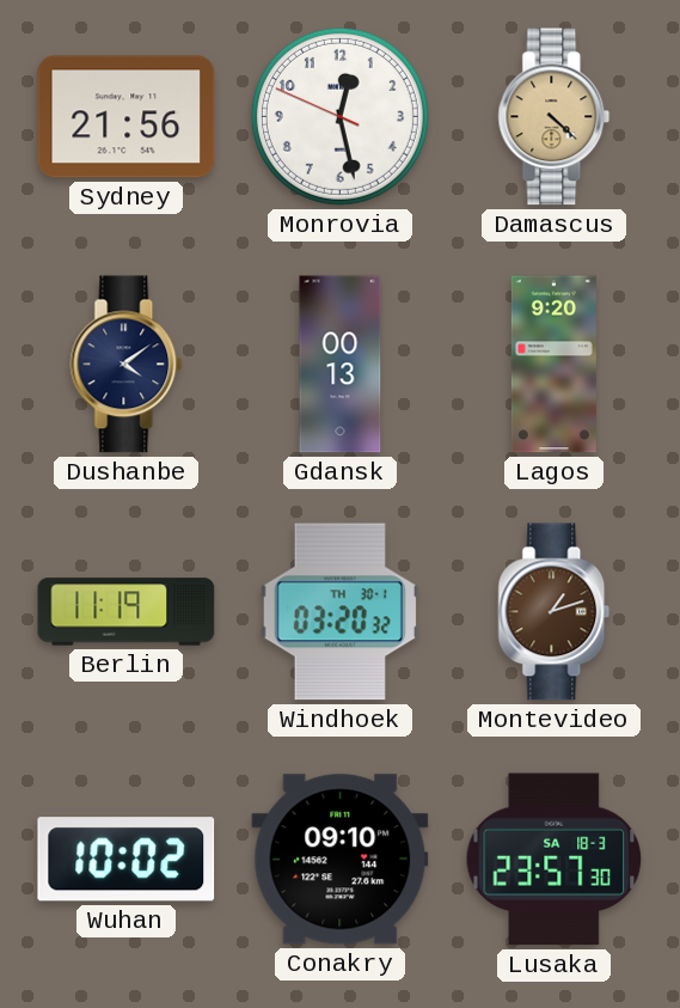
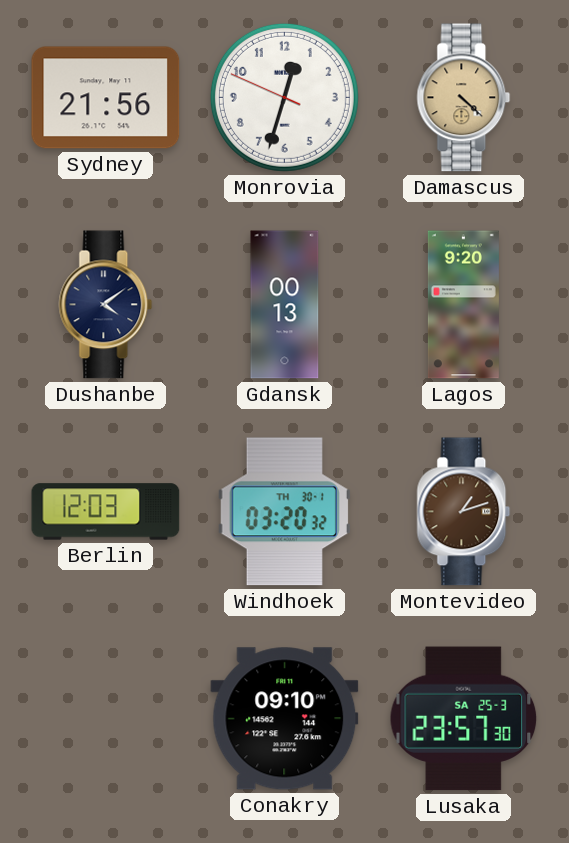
Monrovia: 12:27 -> 12:32 (284, 97)
Berlin: 11:19 -> 12:03 (106, 512)
Wuhan: 10:02 -> none (127, 860)
Lusaka date: SA 18-3 -> SA 25-3 (464, 719)
